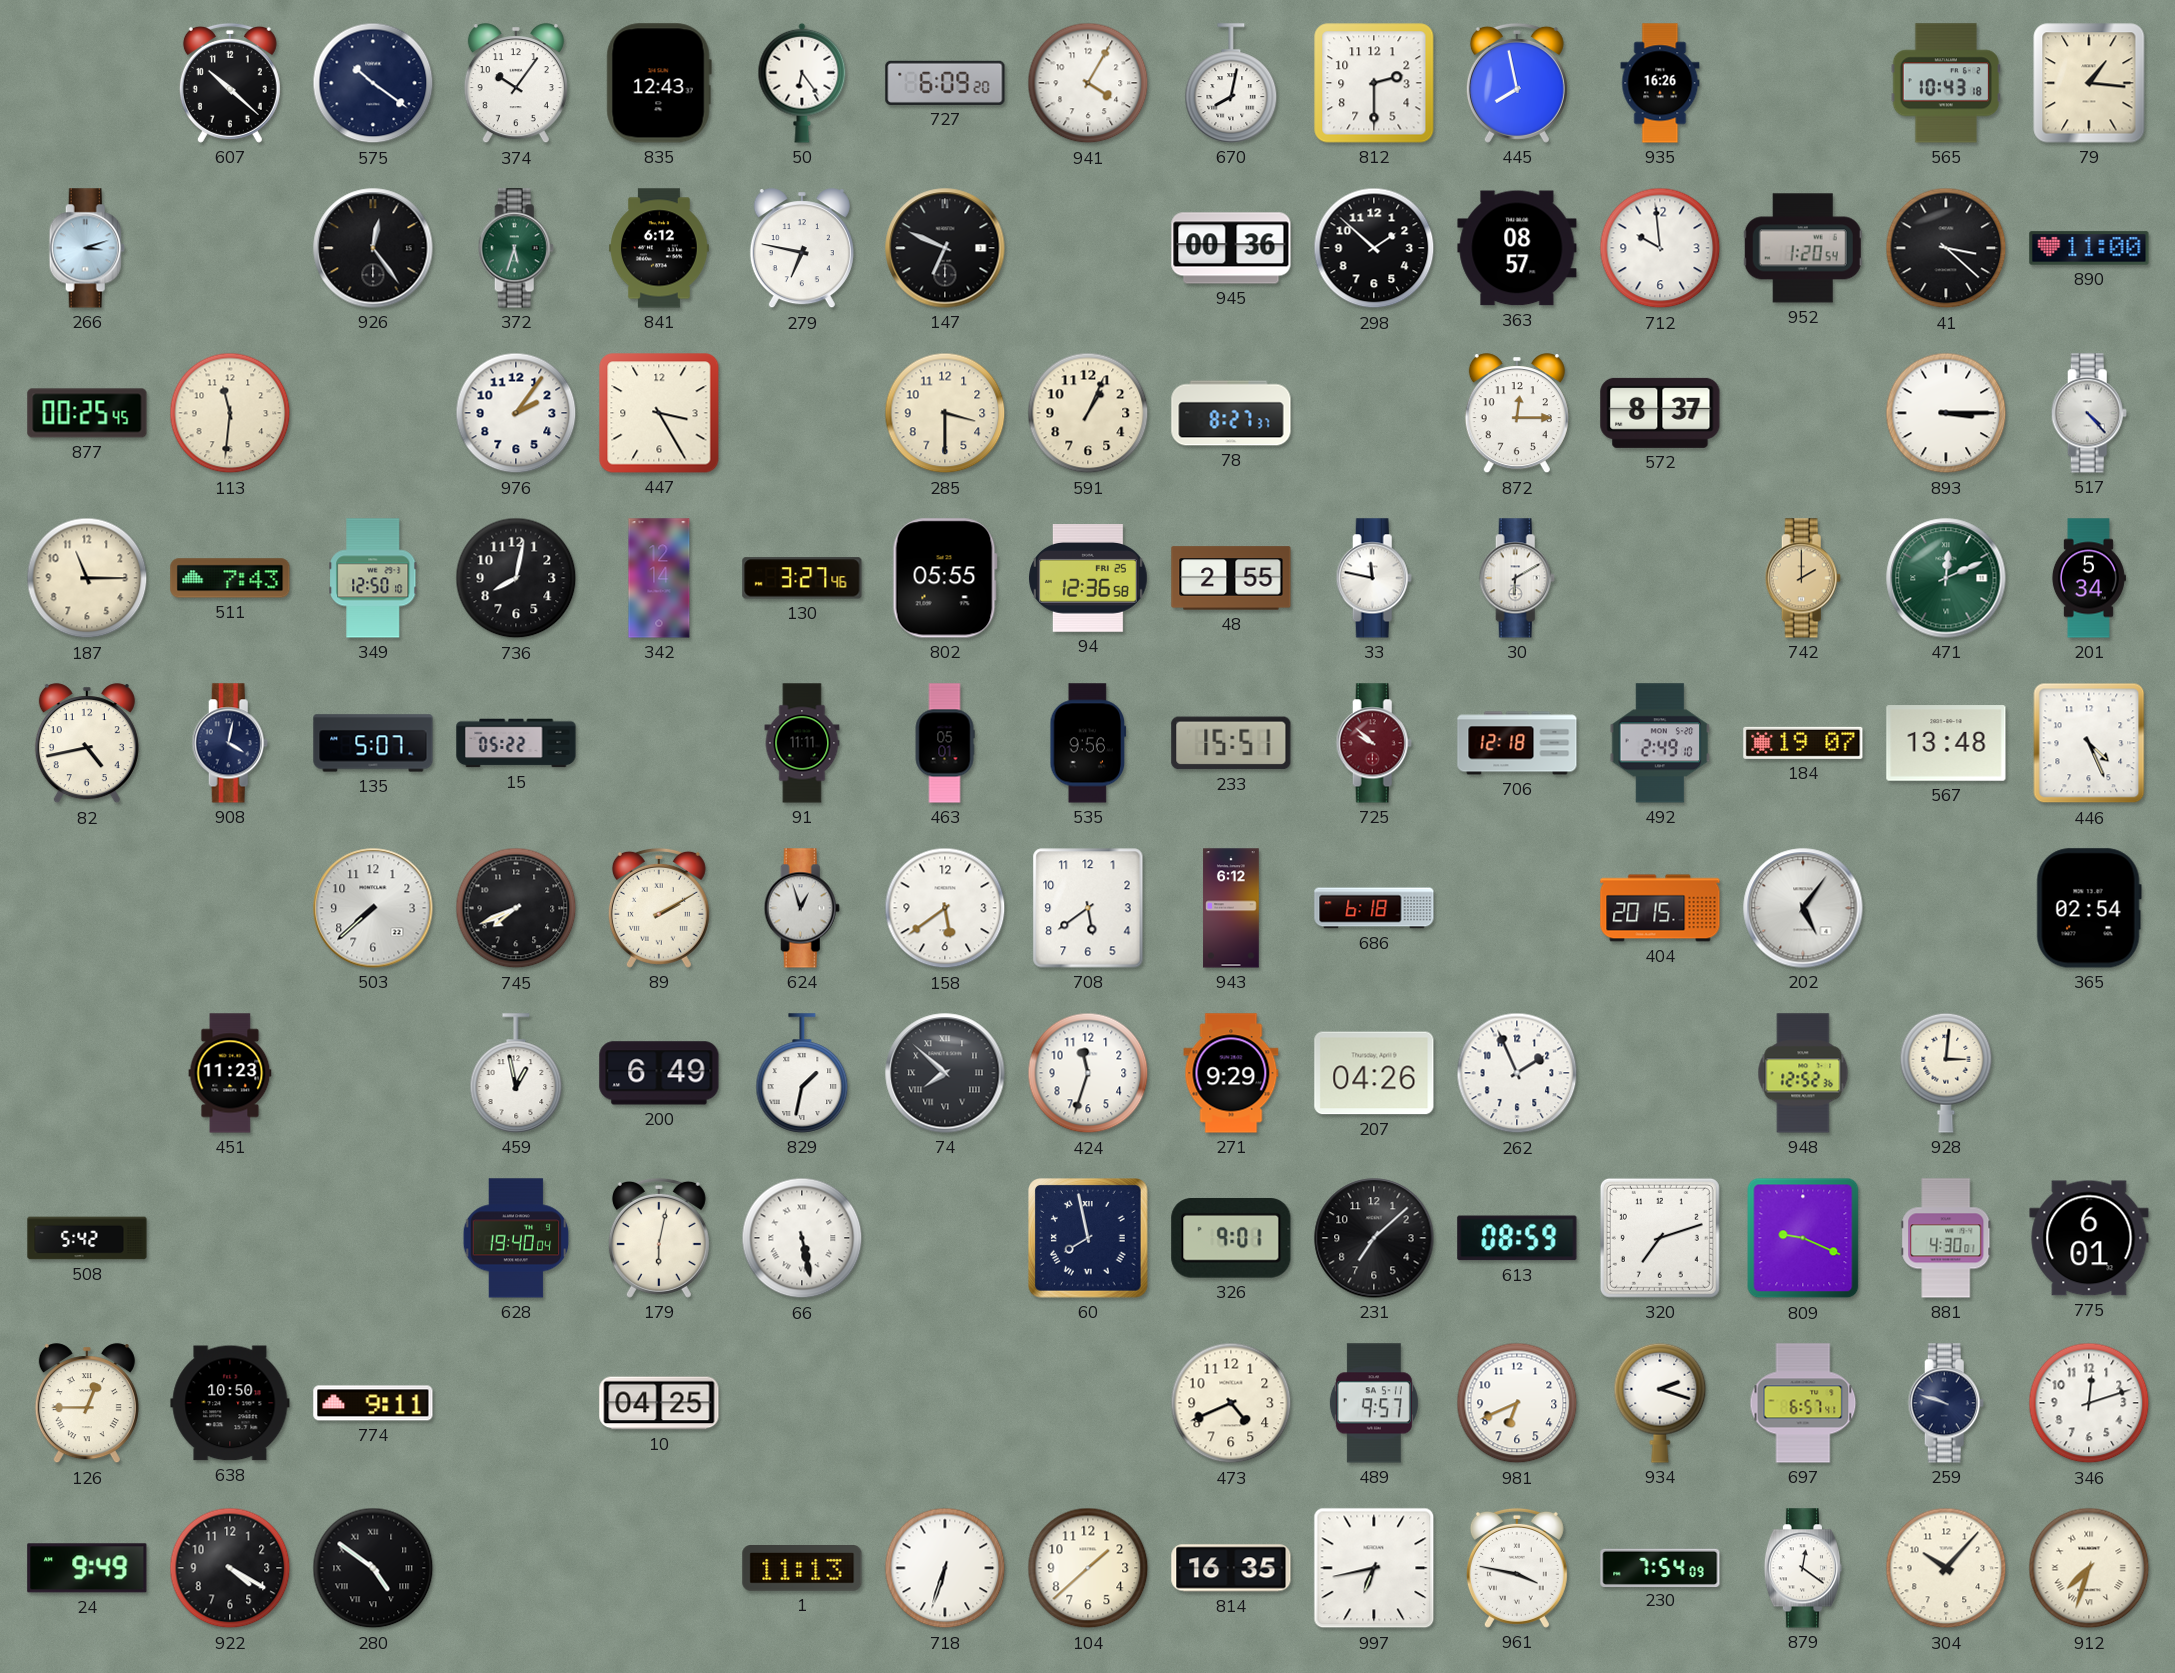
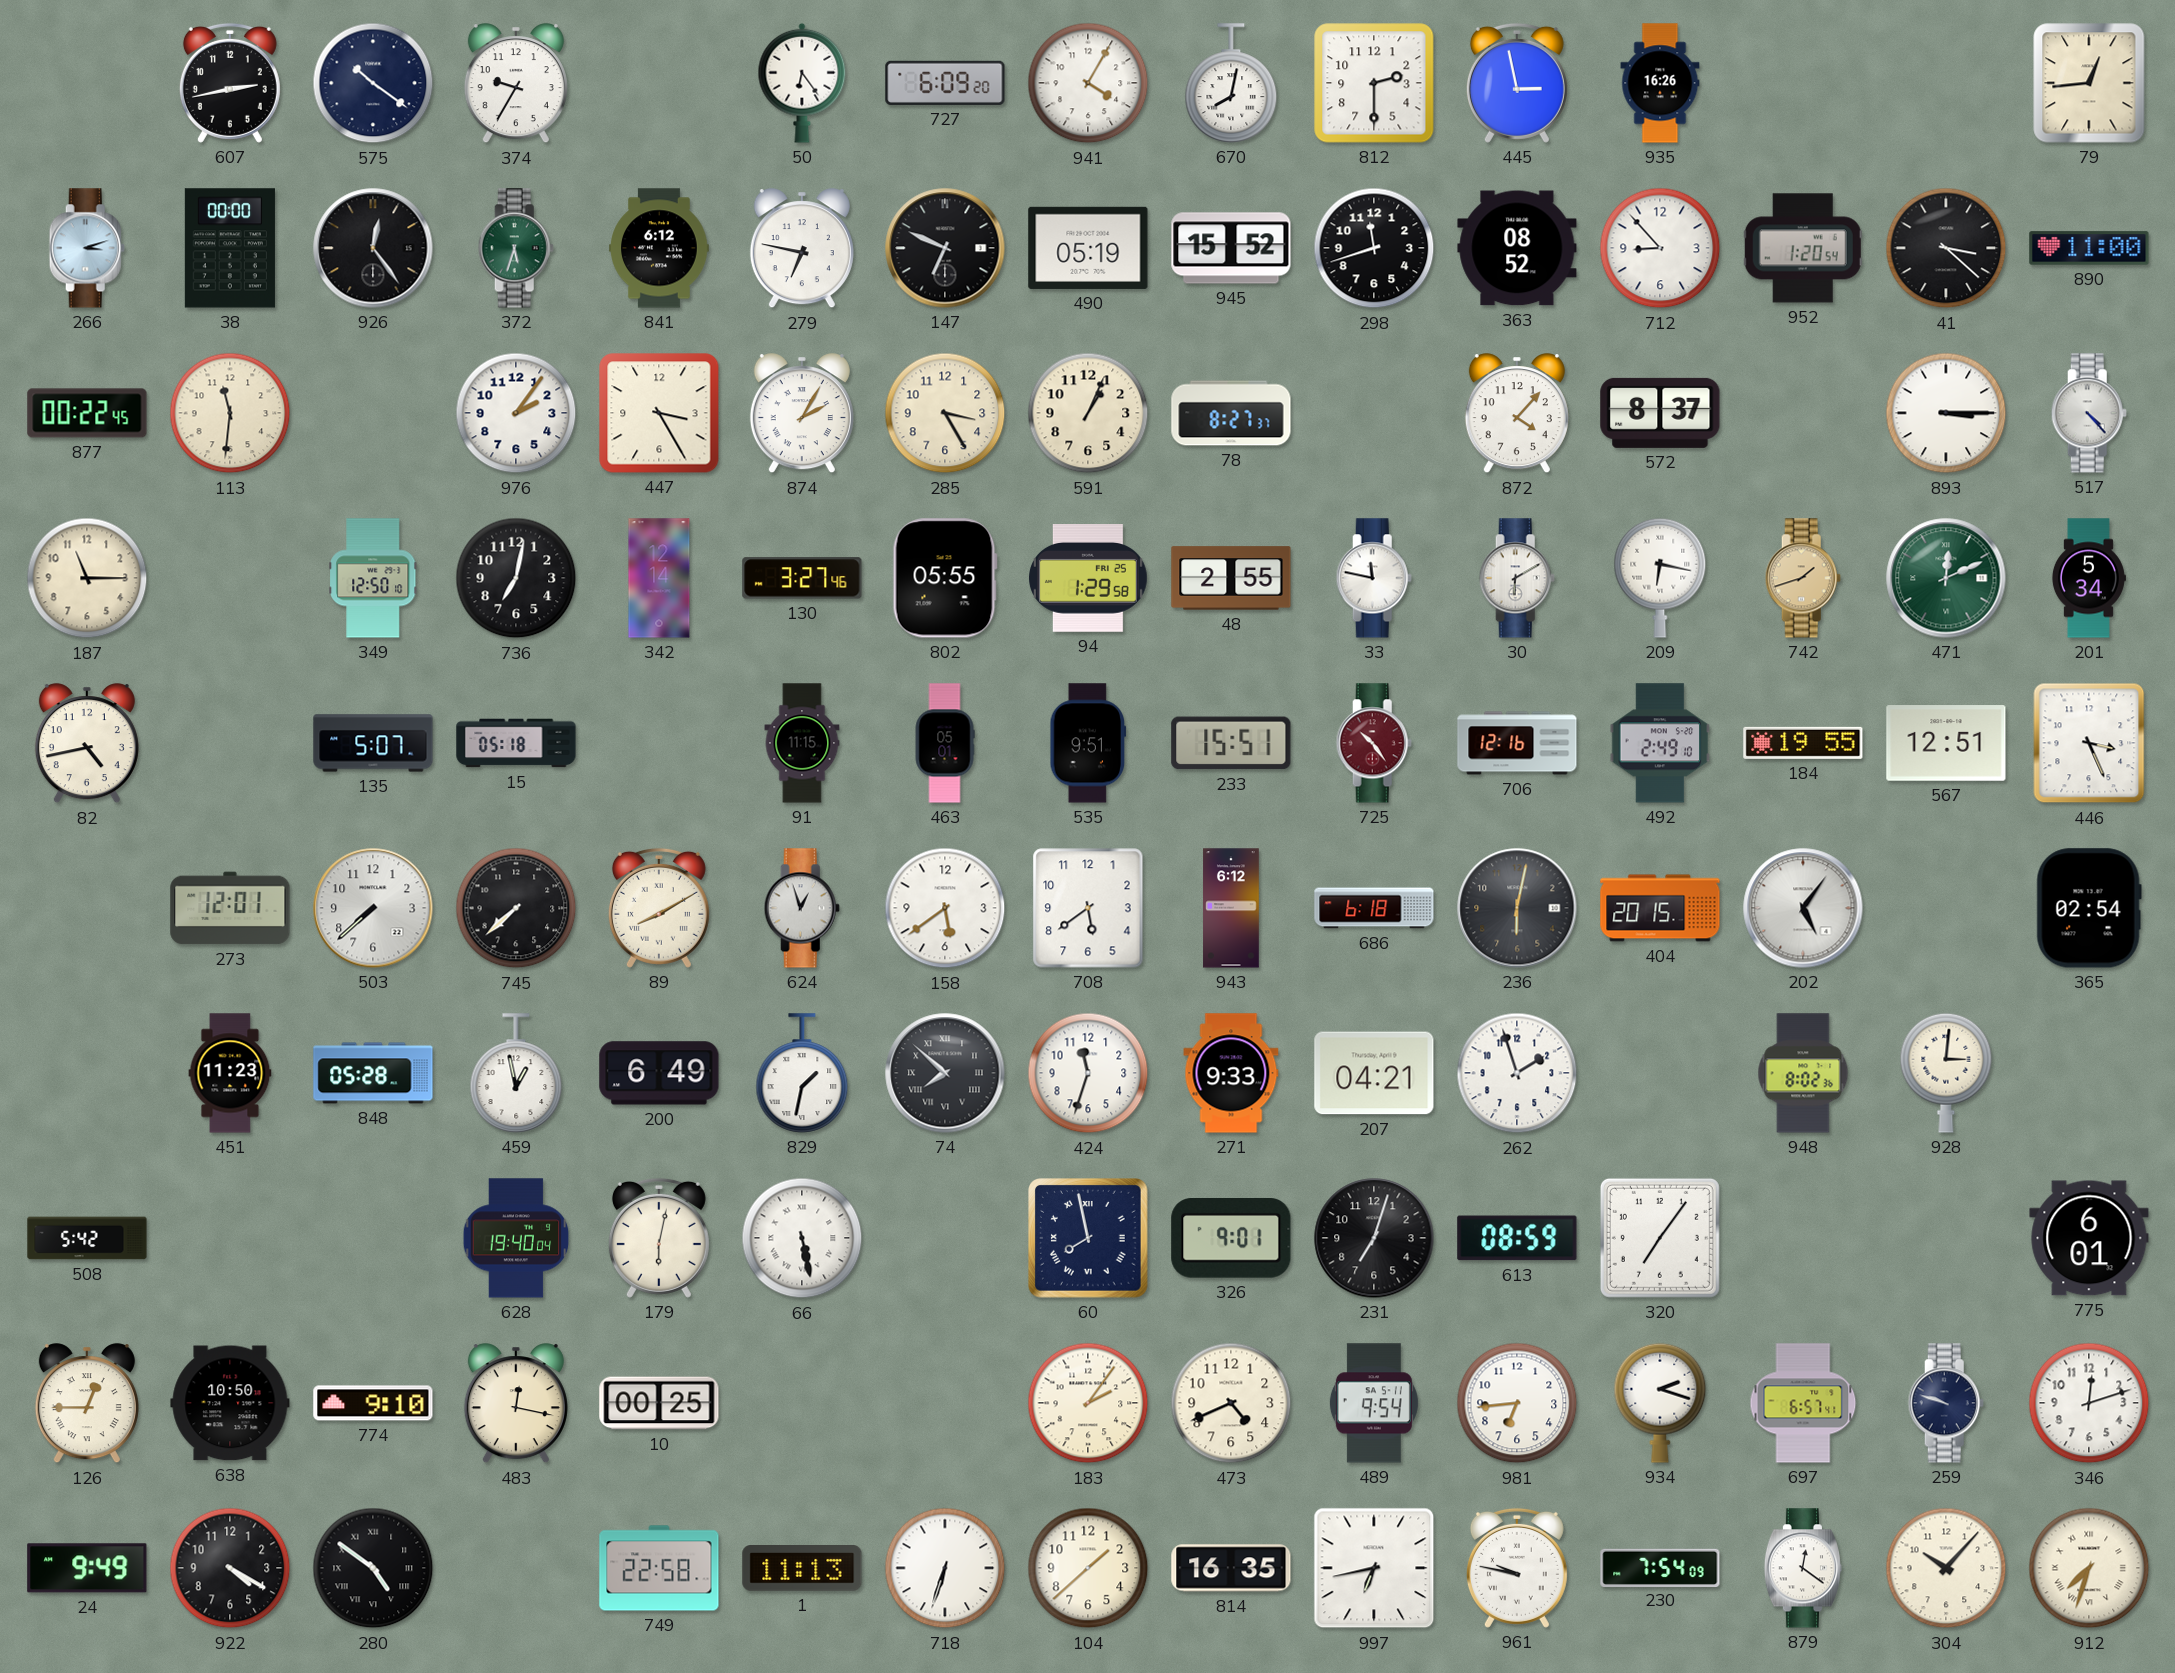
607: 10:22 -> 2:43 (230, 83)
374: 10:06 -> 9:35 (516, 84)
835: 12:43 -> none (659, 83)
445: 7:58 -> 2:58 (1517, 83)
565: 10:43 -> none (1945, 83)
79: 1:16 -> 12:44 (2089, 83)
38: none -> 00:00 (230, 248)
490: none -> 05:19 (1088, 248)
945: 00:36 -> 15:52 (1231, 248)
298: 1:52 -> 11:42 (1374, 248)
363: 08:57 -> 08:52 (1517, 248)
712: 9:59 -> 8:53 (1660, 248)
877: 00:25 -> 00:22 (87, 413)
874: none -> 2:05 (802, 414)
285: 3:30 -> 3:25 (945, 413)
872: 12:15 -> 4:07 (1517, 414)
511: 7:43 -> none (230, 578)
736: 8:02 -> 7:02 (516, 578)
94: 12:36 -> 1:29 (1089, 578)
209: none -> 6:17 (1660, 578)
742: 2:00 -> 1:42 (1803, 578)
908: 4:02 -> none (230, 743)
15: 05:22 -> 05:18 (516, 743)
91: 11:11 -> 11:15 (802, 743)
535: 9:56 -> 9:51 (1088, 743)
725: 9:52 -> 10:24 (1374, 743)
706: 12:18 -> 12:16 (1517, 743)
184: 19:07 -> 19:55 (1803, 743)
567: 13:48 -> 12:51 (1946, 743)
446: 4:26 -> 3:26 (2089, 743)
273: none -> 12:01 (230, 908)
745: 7:41 -> 7:38 (516, 908)
89: 2:10 -> 8:10 (659, 908)
236: none -> 6:02 (1517, 908)
848: none -> 05:28 (373, 1073)
271: 9:29 -> 9:33 (1231, 1073)
207: 04:26 -> 04:21 (1374, 1073)
262: 1:56 -> 1:57 (1517, 1073)
948: 12:52 -> 8:02 (1803, 1073)
231: 7:08 -> 7:03 (1374, 1238)
320: 7:12 -> 7:06 (1660, 1238)
809: 9:19 -> none (1803, 1238)
881: 4:30 -> none (1946, 1238)
774: 9:11 -> 9:10 (373, 1403)
483: none -> 12:17 (516, 1404)
10: 04:25 -> 00:25 (659, 1403)
183: none -> 2:06 (1088, 1403)
489: 9:57 -> 9:54 (1374, 1403)
981: 6:41 -> 6:44 (1517, 1403)
749: none -> 22:58 (659, 1568)
961: 3:47 -> 9:47 (1517, 1568)
